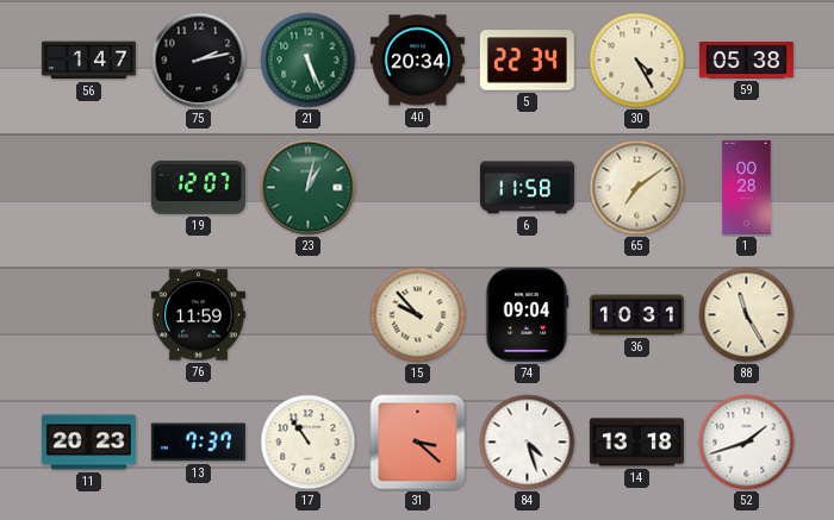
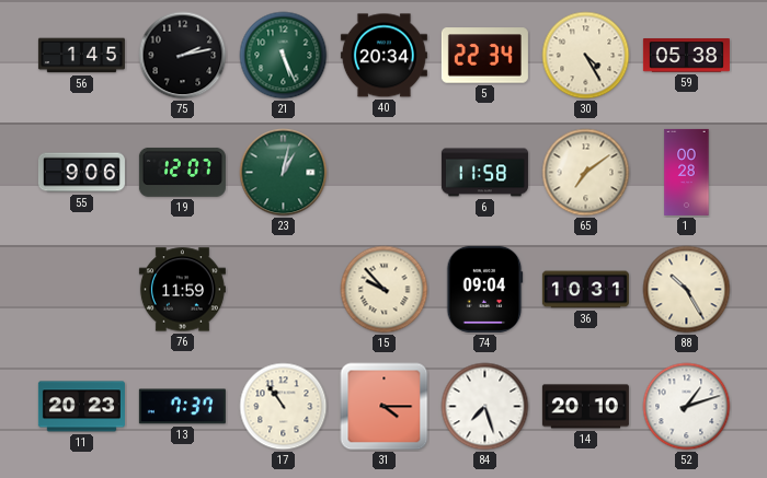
56: 1:47 -> 1:45 (81, 56)
55: none -> 9:06 (81, 173)
88: 11:25 -> 10:25 (687, 290)
31: 3:22 -> 4:15 (385, 407)
84: 4:27 -> 7:27 (485, 407)
14: 13:18 -> 20:10 (585, 407)
52: 1:42 -> 1:12 (687, 407)
